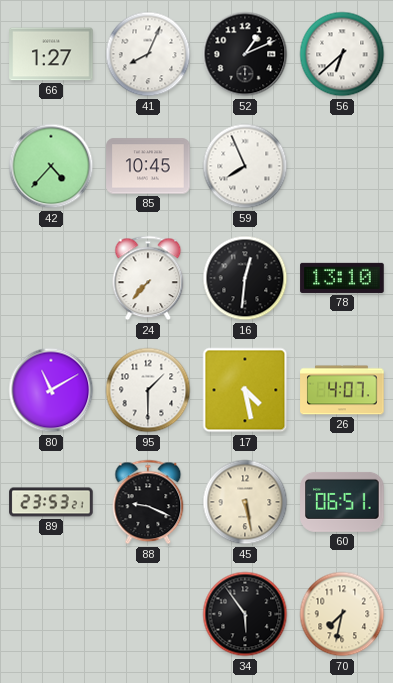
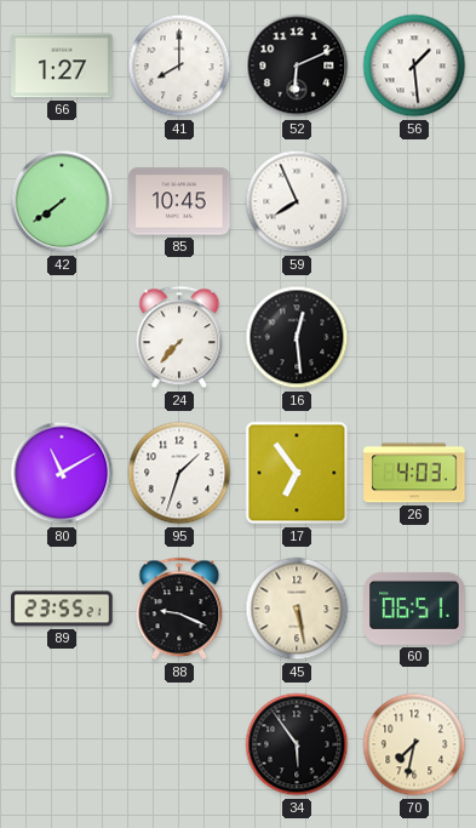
41: 8:04 -> 8:00 (179, 65)
52: 1:11 -> 6:11 (297, 65)
56: 6:38 -> 1:29 (414, 65)
42: 4:37 -> 7:39 (62, 201)
16: 12:31 -> 12:29 (297, 337)
78: 13:10 -> none (342, 278)
95: 1:30 -> 1:33 (179, 473)
17: 4:28 -> 6:54 (297, 473)
26: 4:07 -> 4:03 (414, 473)
89: 23:53 -> 23:55 (62, 609)
